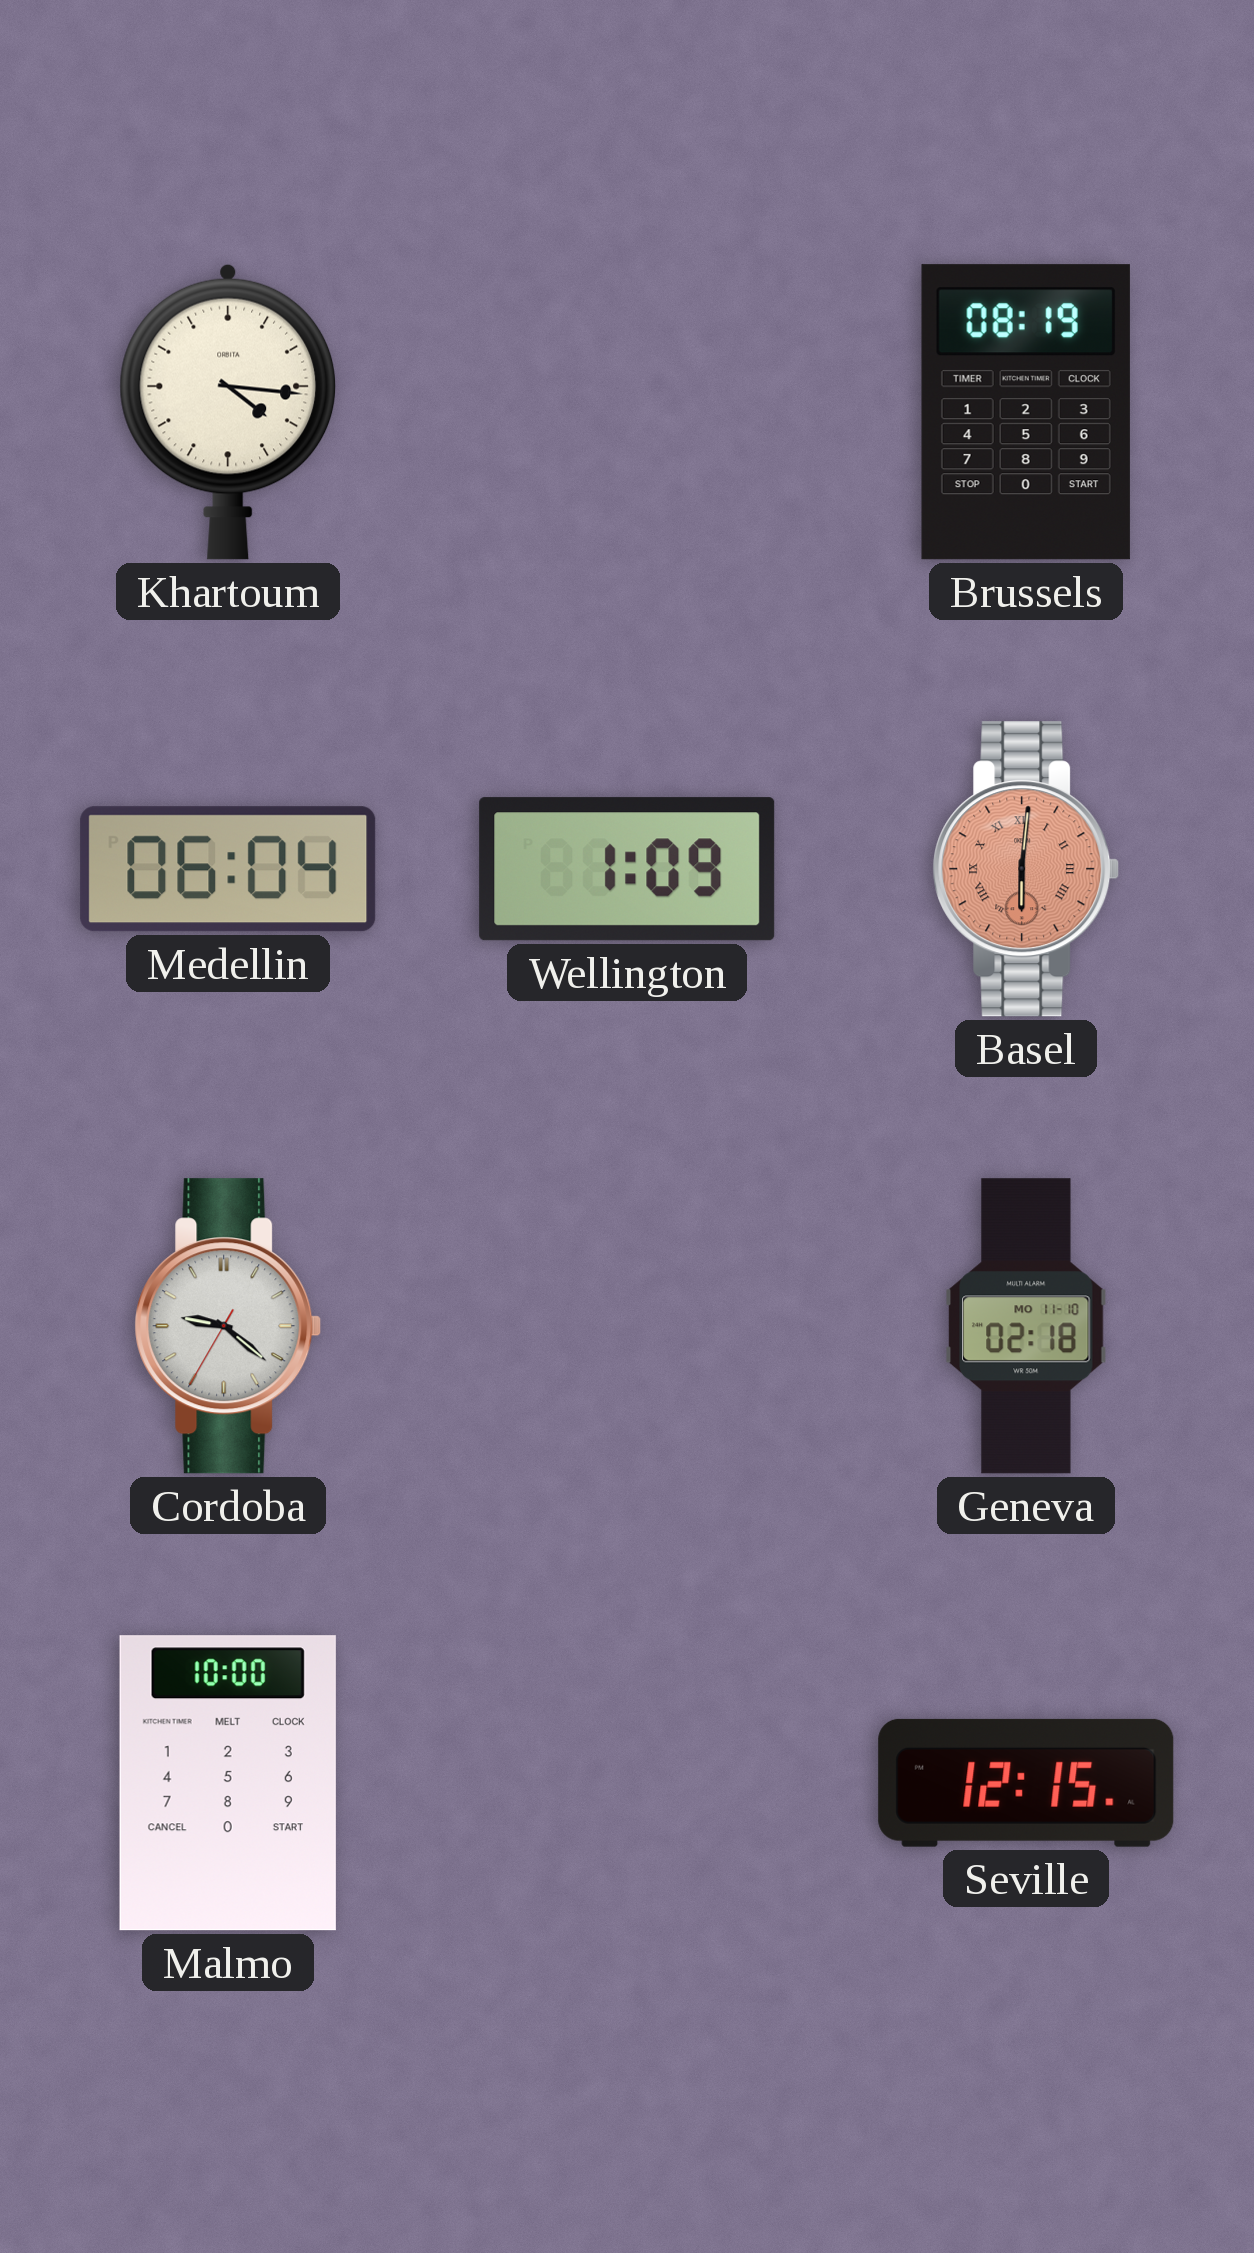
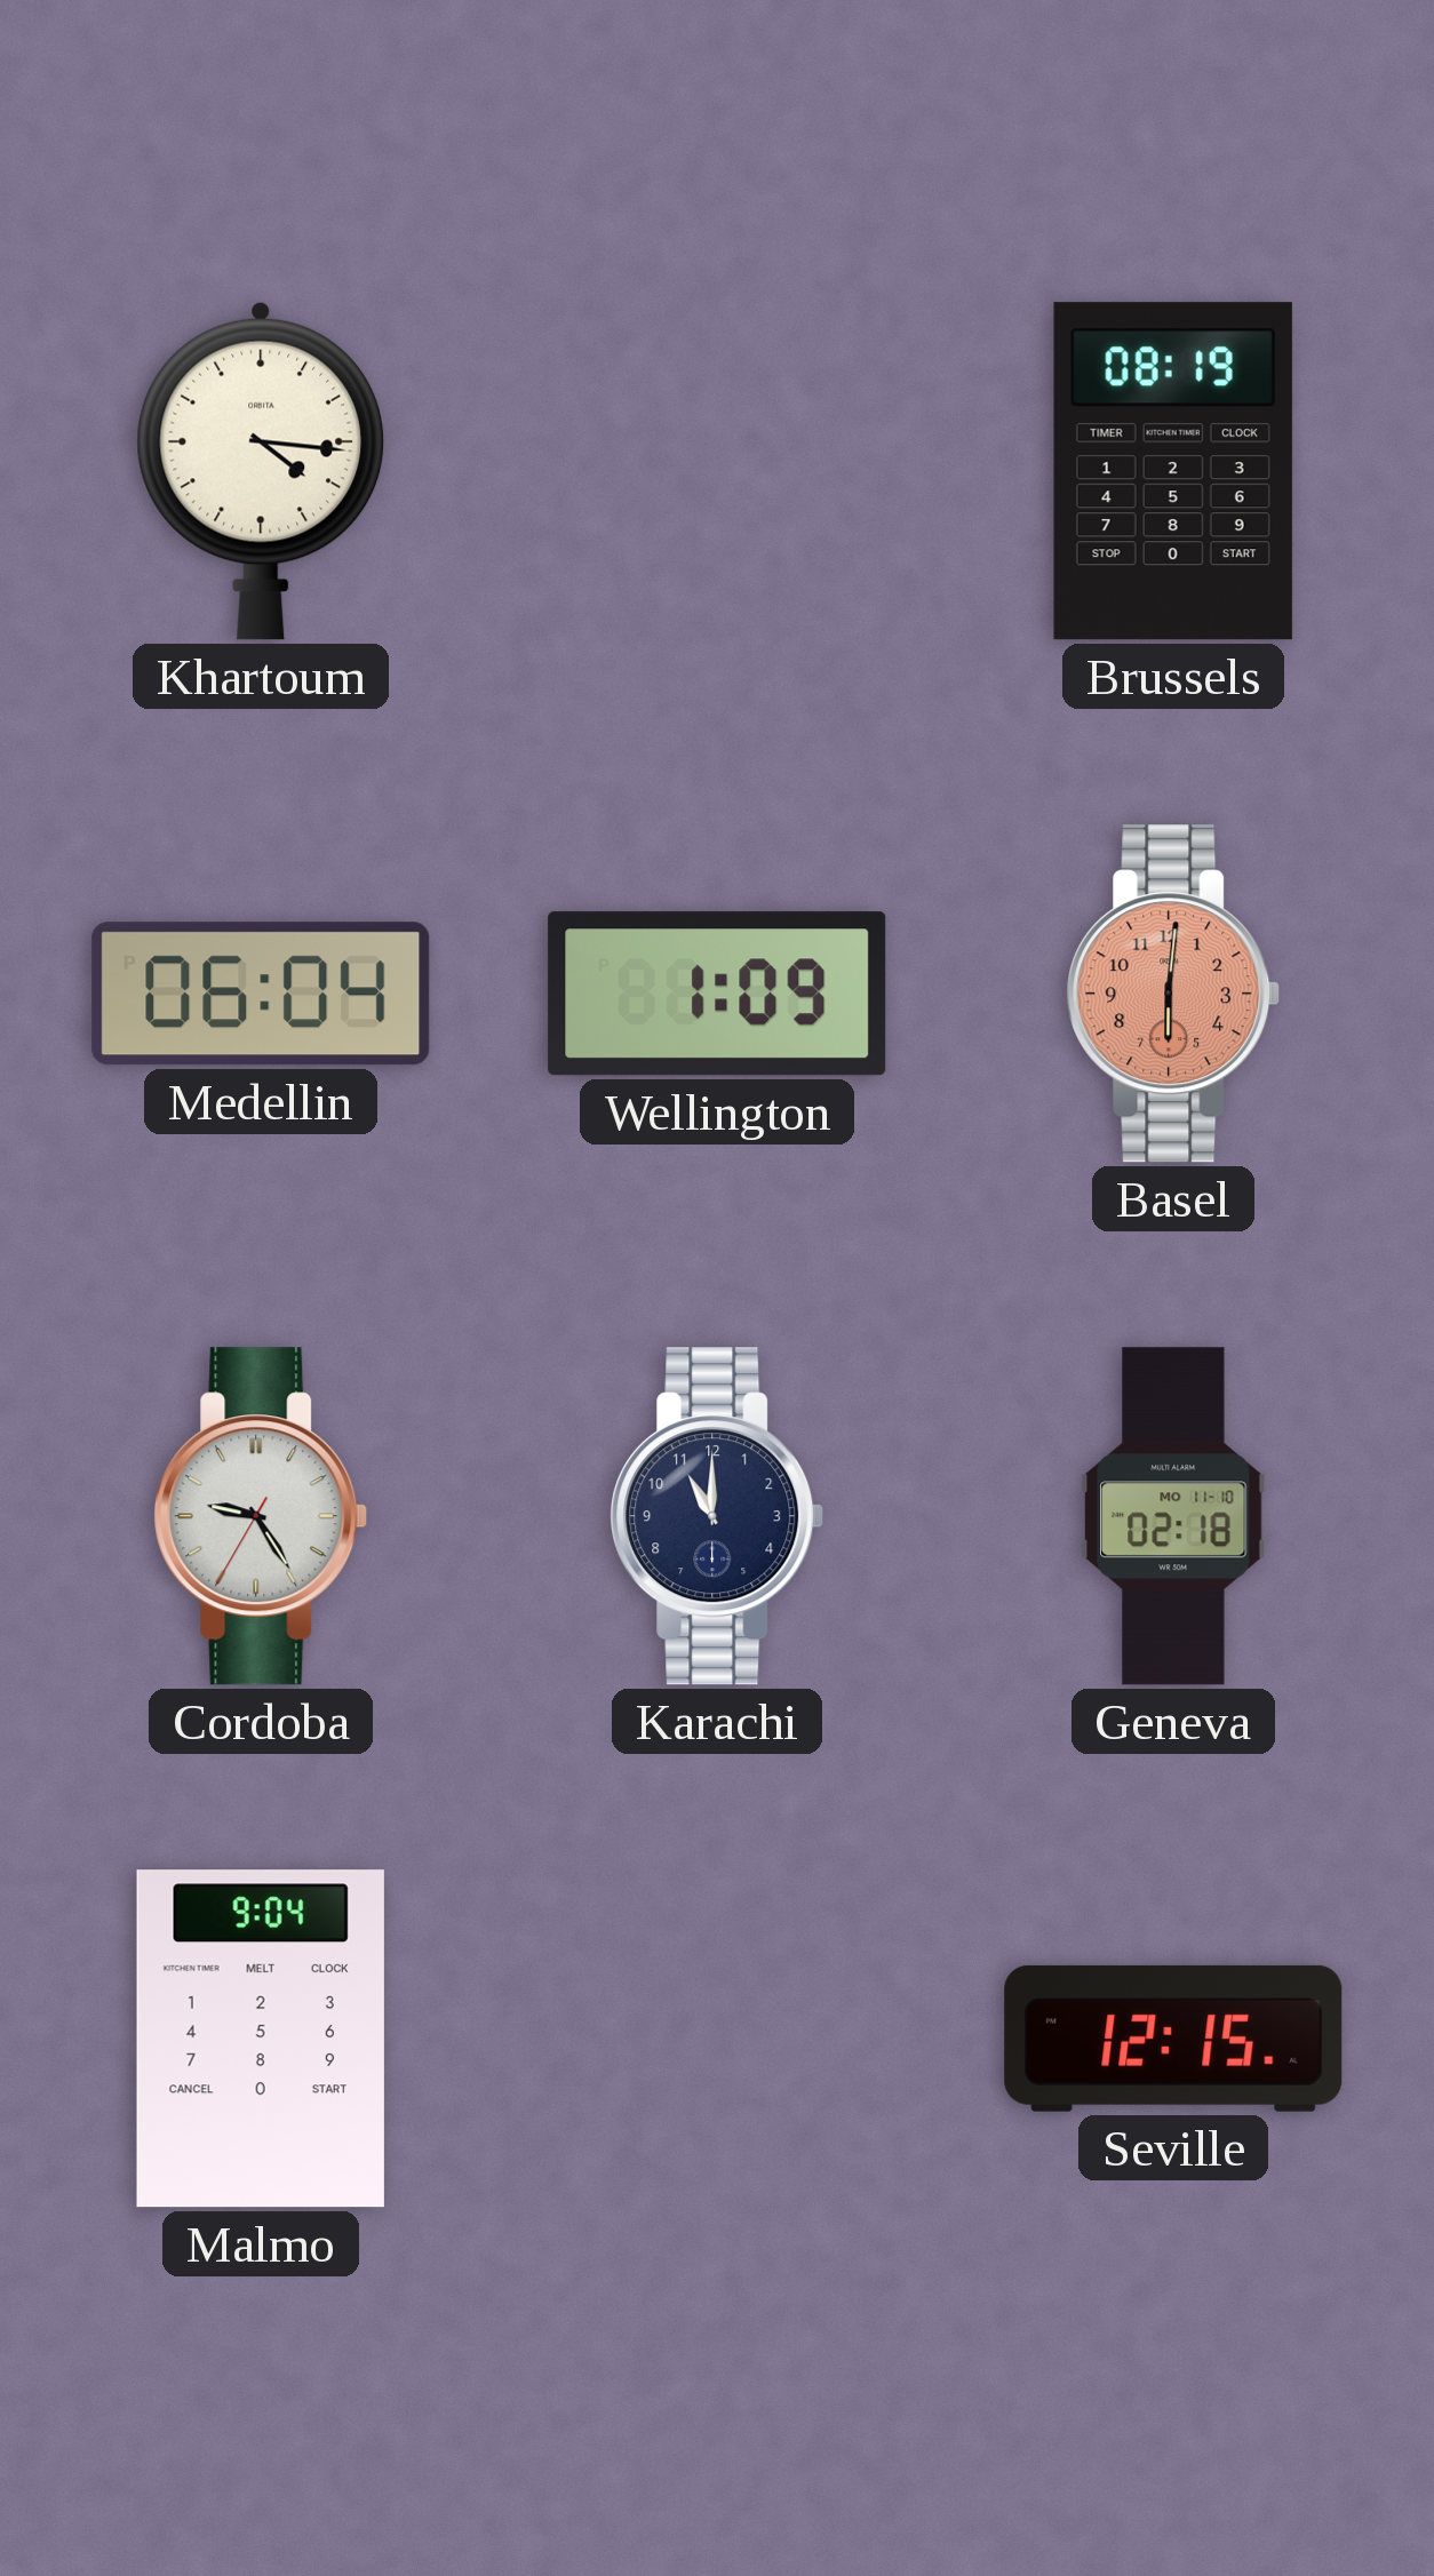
Basel numerals: Roman -> Arabic (1173, 994)
Cordoba: 9:21 -> 9:24 (261, 1516)
Karachi: none -> 11:00 (717, 1516)
Malmo: 10:00 -> 9:04 (261, 2039)
